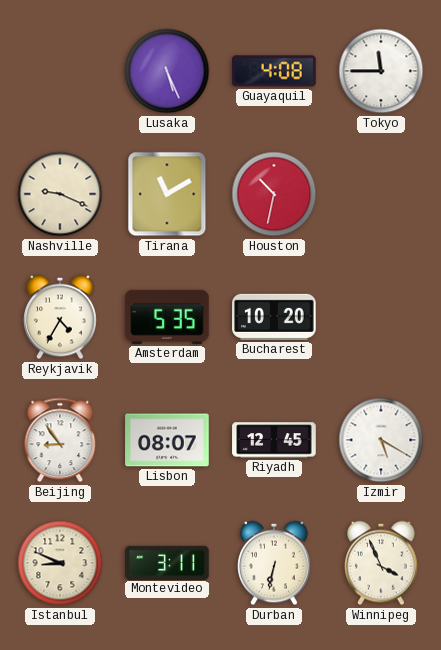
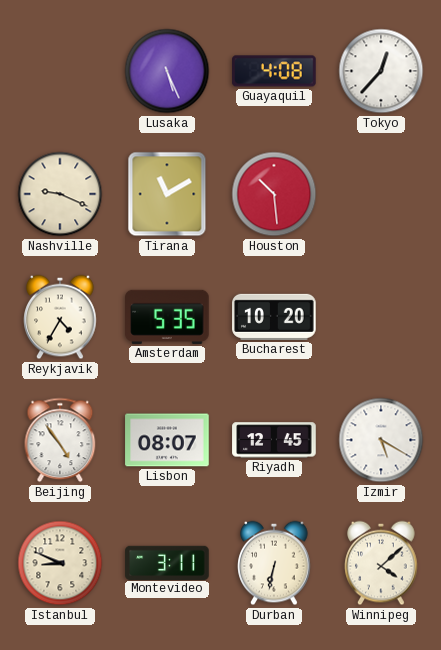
Tokyo: 11:45 -> 12:37 (381, 71)
Houston: 10:32 -> 10:29 (274, 194)
Beijing: 8:54 -> 4:54 (60, 440)
Winnipeg: 3:56 -> 4:08 (381, 563)
